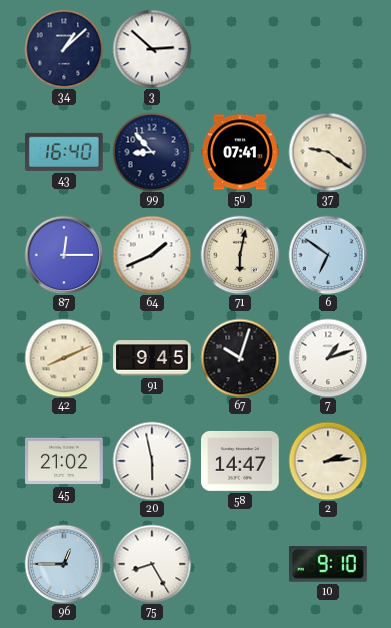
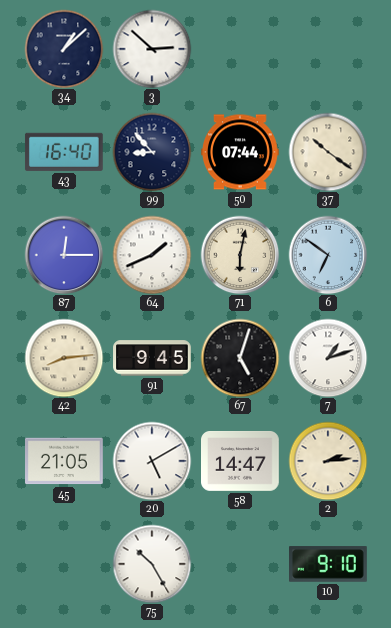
50: 07:41 -> 07:44 (240, 152)
37: 9:21 -> 10:21 (328, 152)
42: 8:11 -> 8:14 (64, 358)
67: 10:03 -> 5:03 (240, 358)
45: 21:02 -> 21:05 (65, 461)
20: 5:58 -> 5:10 (152, 461)
96: 12:45 -> none (64, 564)
75: 8:25 -> 10:25 (152, 564)
